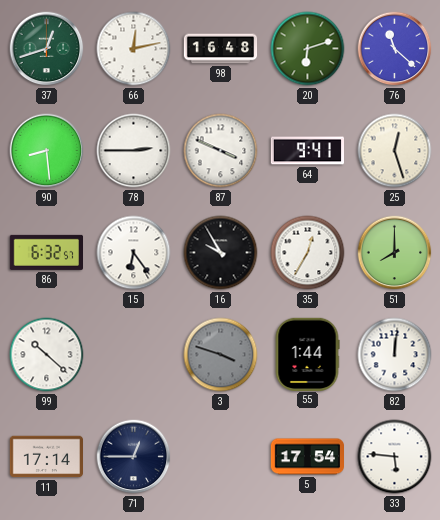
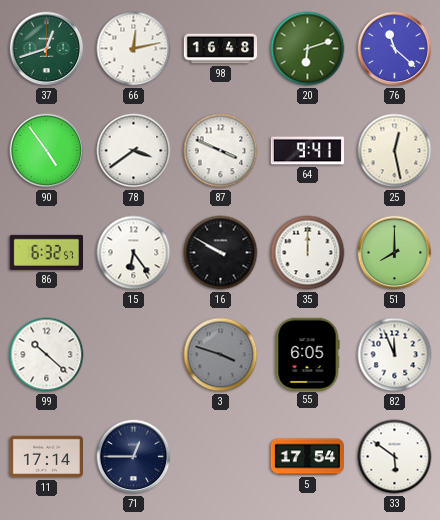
90: 8:29 -> 4:54 (47, 151)
78: 2:45 -> 3:39 (134, 151)
25: 12:27 -> 12:28 (395, 151)
16: 9:55 -> 9:50 (221, 253)
35: 12:35 -> 12:00 (308, 253)
55: 1:44 -> 6:05 (307, 354)
82: 12:01 -> 11:56 (395, 355)
33: 5:46 -> 5:51 (395, 457)
